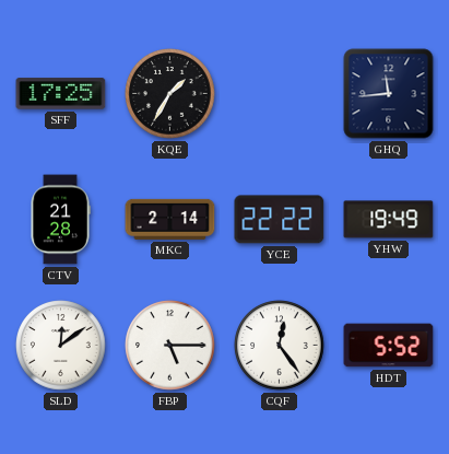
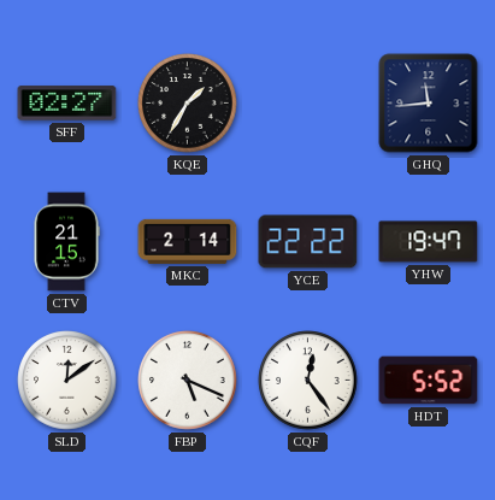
SFF: 17:25 -> 02:27 (67, 104)
CTV: 21:28 -> 21:15 (66, 242)
YHW: 19:49 -> 19:47 (429, 242)
FBP: 5:15 -> 5:19 (188, 381)
